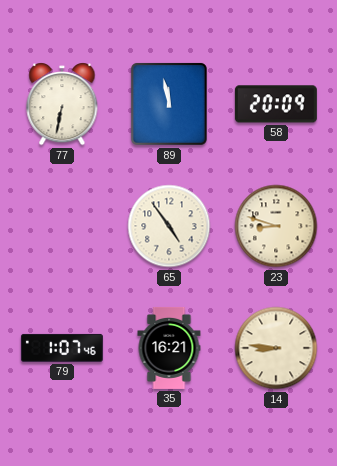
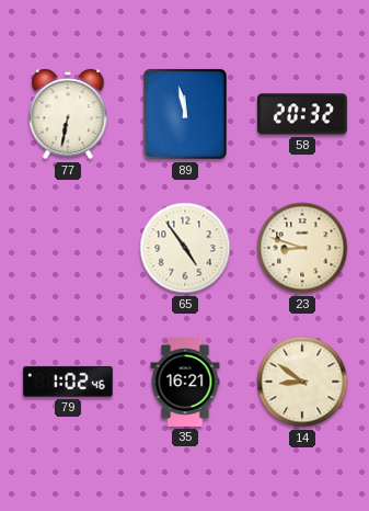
58: 20:09 -> 20:32 (302, 114)
79: 1:07 -> 1:02 (68, 382)
14: 8:46 -> 8:51 (302, 382)
